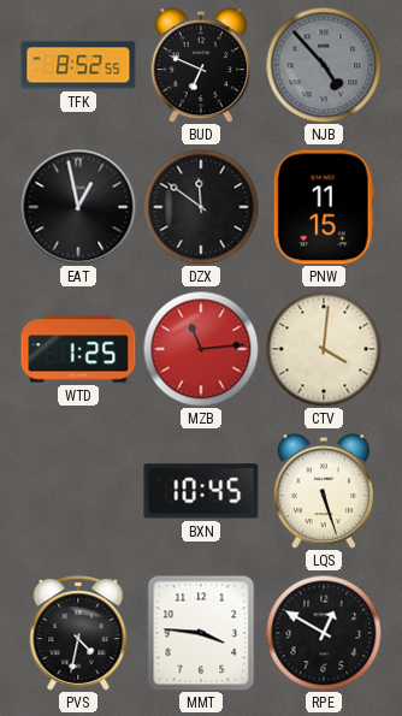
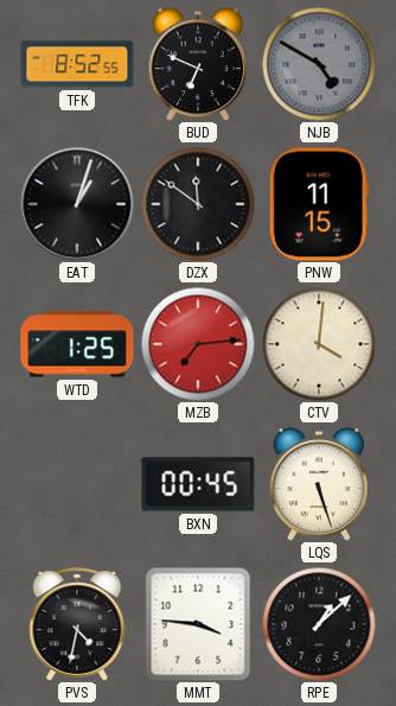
NJB: 4:53 -> 4:50 (319, 64)
EAT: 12:58 -> 1:03 (77, 204)
MZB: 11:14 -> 7:14 (198, 344)
BXN: 10:45 -> 00:45 (198, 484)
RPE: 12:50 -> 1:08 (319, 624)
